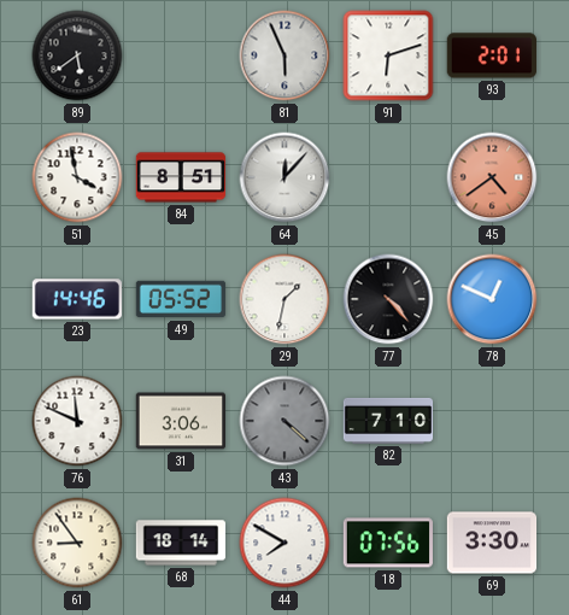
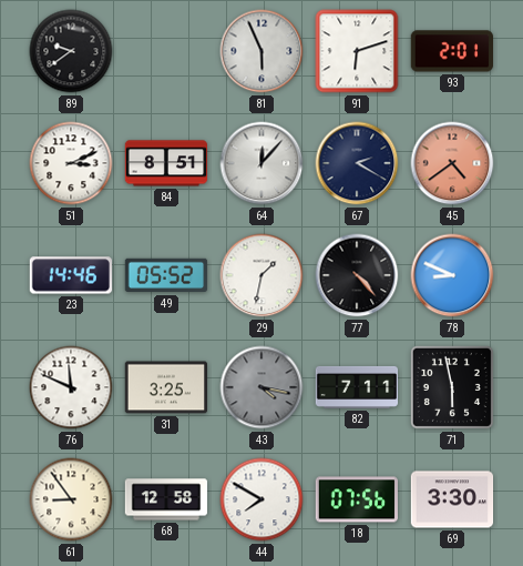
89: 5:39 -> 9:39 (71, 51)
51: 3:58 -> 3:11 (71, 163)
67: none -> 2:20 (357, 163)
78: 12:49 -> 8:49 (452, 275)
31: 3:06 -> 3:25 (165, 387)
43: 4:22 -> 4:17 (261, 387)
82: 7:10 -> 7:11 (357, 387)
71: none -> 5:58 (452, 387)
68: 18:14 -> 12:58 (166, 499)
